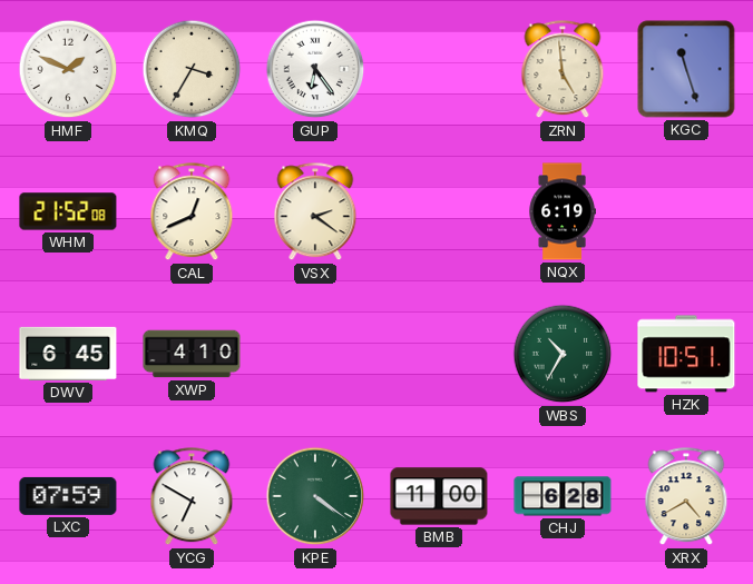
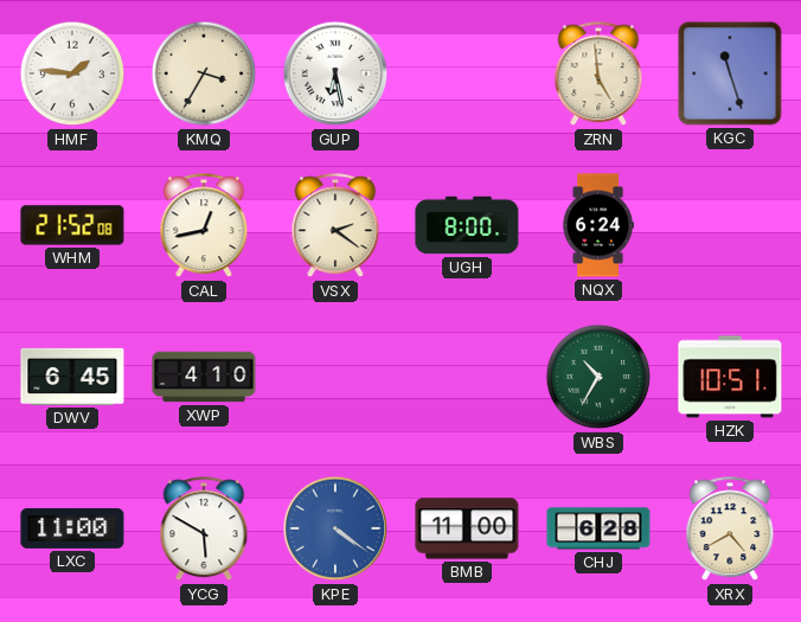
HMF: 1:49 -> 1:46 (72, 73)
GUP: 6:24 -> 6:28 (335, 73)
CAL: 12:41 -> 12:43 (204, 226)
UGH: none -> 8:00 (467, 225)
NQX: 6:19 -> 6:24 (598, 225)
LXC: 07:59 -> 11:00 (72, 528)
YCG: 6:50 -> 5:50 (204, 530)
KPE dial: green -> blue (335, 528)
